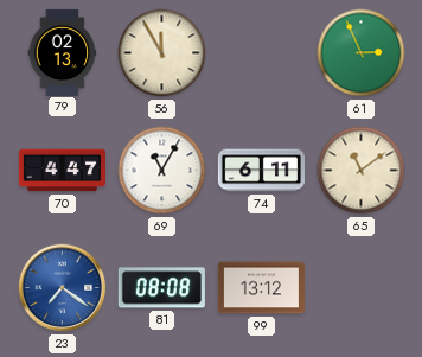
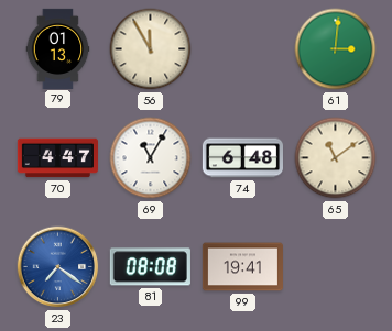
79: 02:13 -> 01:13 (58, 48)
61: 2:56 -> 3:01 (336, 49)
74: 6:11 -> 6:48 (242, 158)
99: 13:12 -> 19:41 (242, 267)
